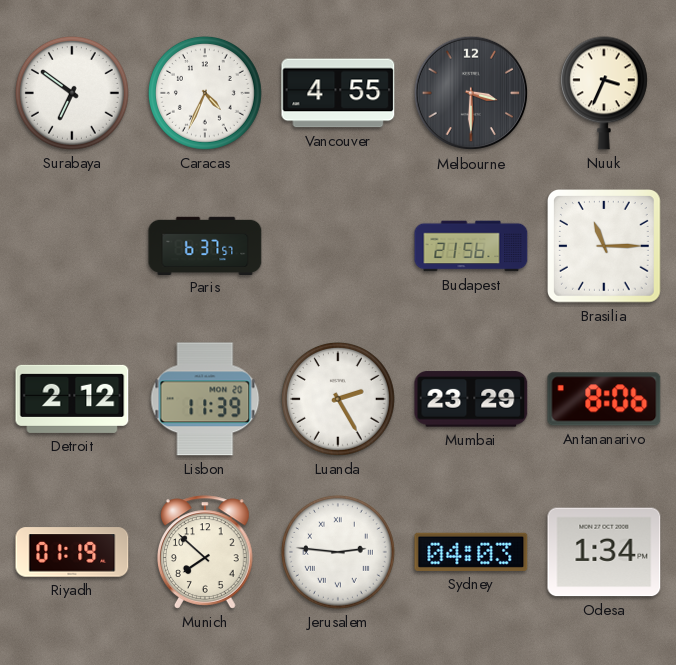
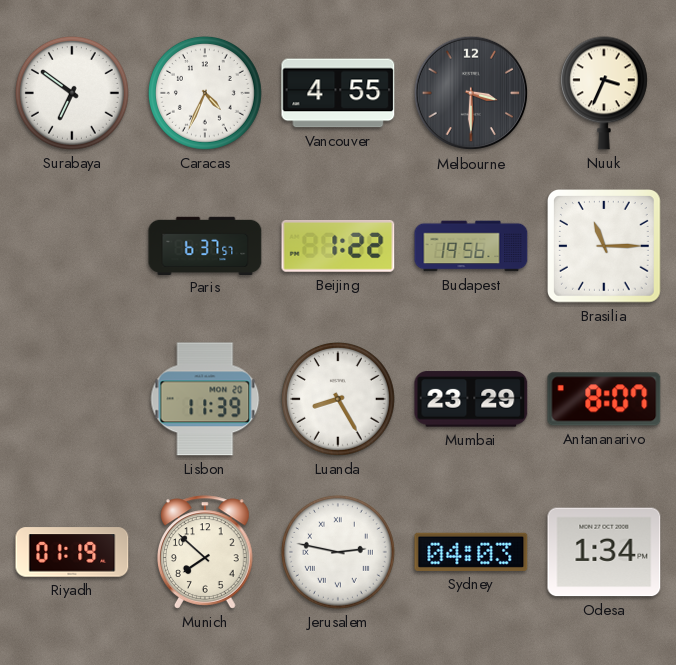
Beijing: none -> 1:22 (338, 247)
Budapest: 21:56 -> 19:56 (471, 246)
Detroit: 2:12 -> none (72, 399)
Luanda: 2:25 -> 8:25 (338, 399)
Antananarivo: 8:06 -> 8:07 (604, 399)
Jerusalem: 2:46 -> 2:47 (338, 552)
